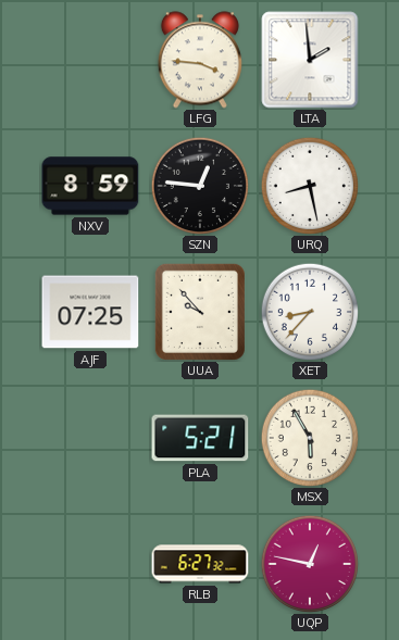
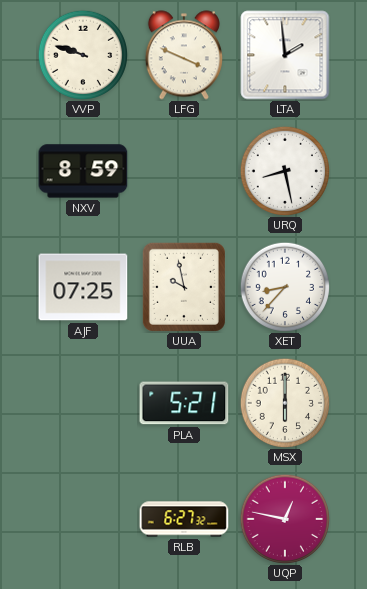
VVP: none -> 9:48 (82, 54)
LFG: 3:46 -> 3:49 (184, 55)
SZN: 12:46 -> none (199, 185)
UUA: 9:53 -> 9:58 (184, 287)
MSX: 5:55 -> 6:00 (284, 402)
